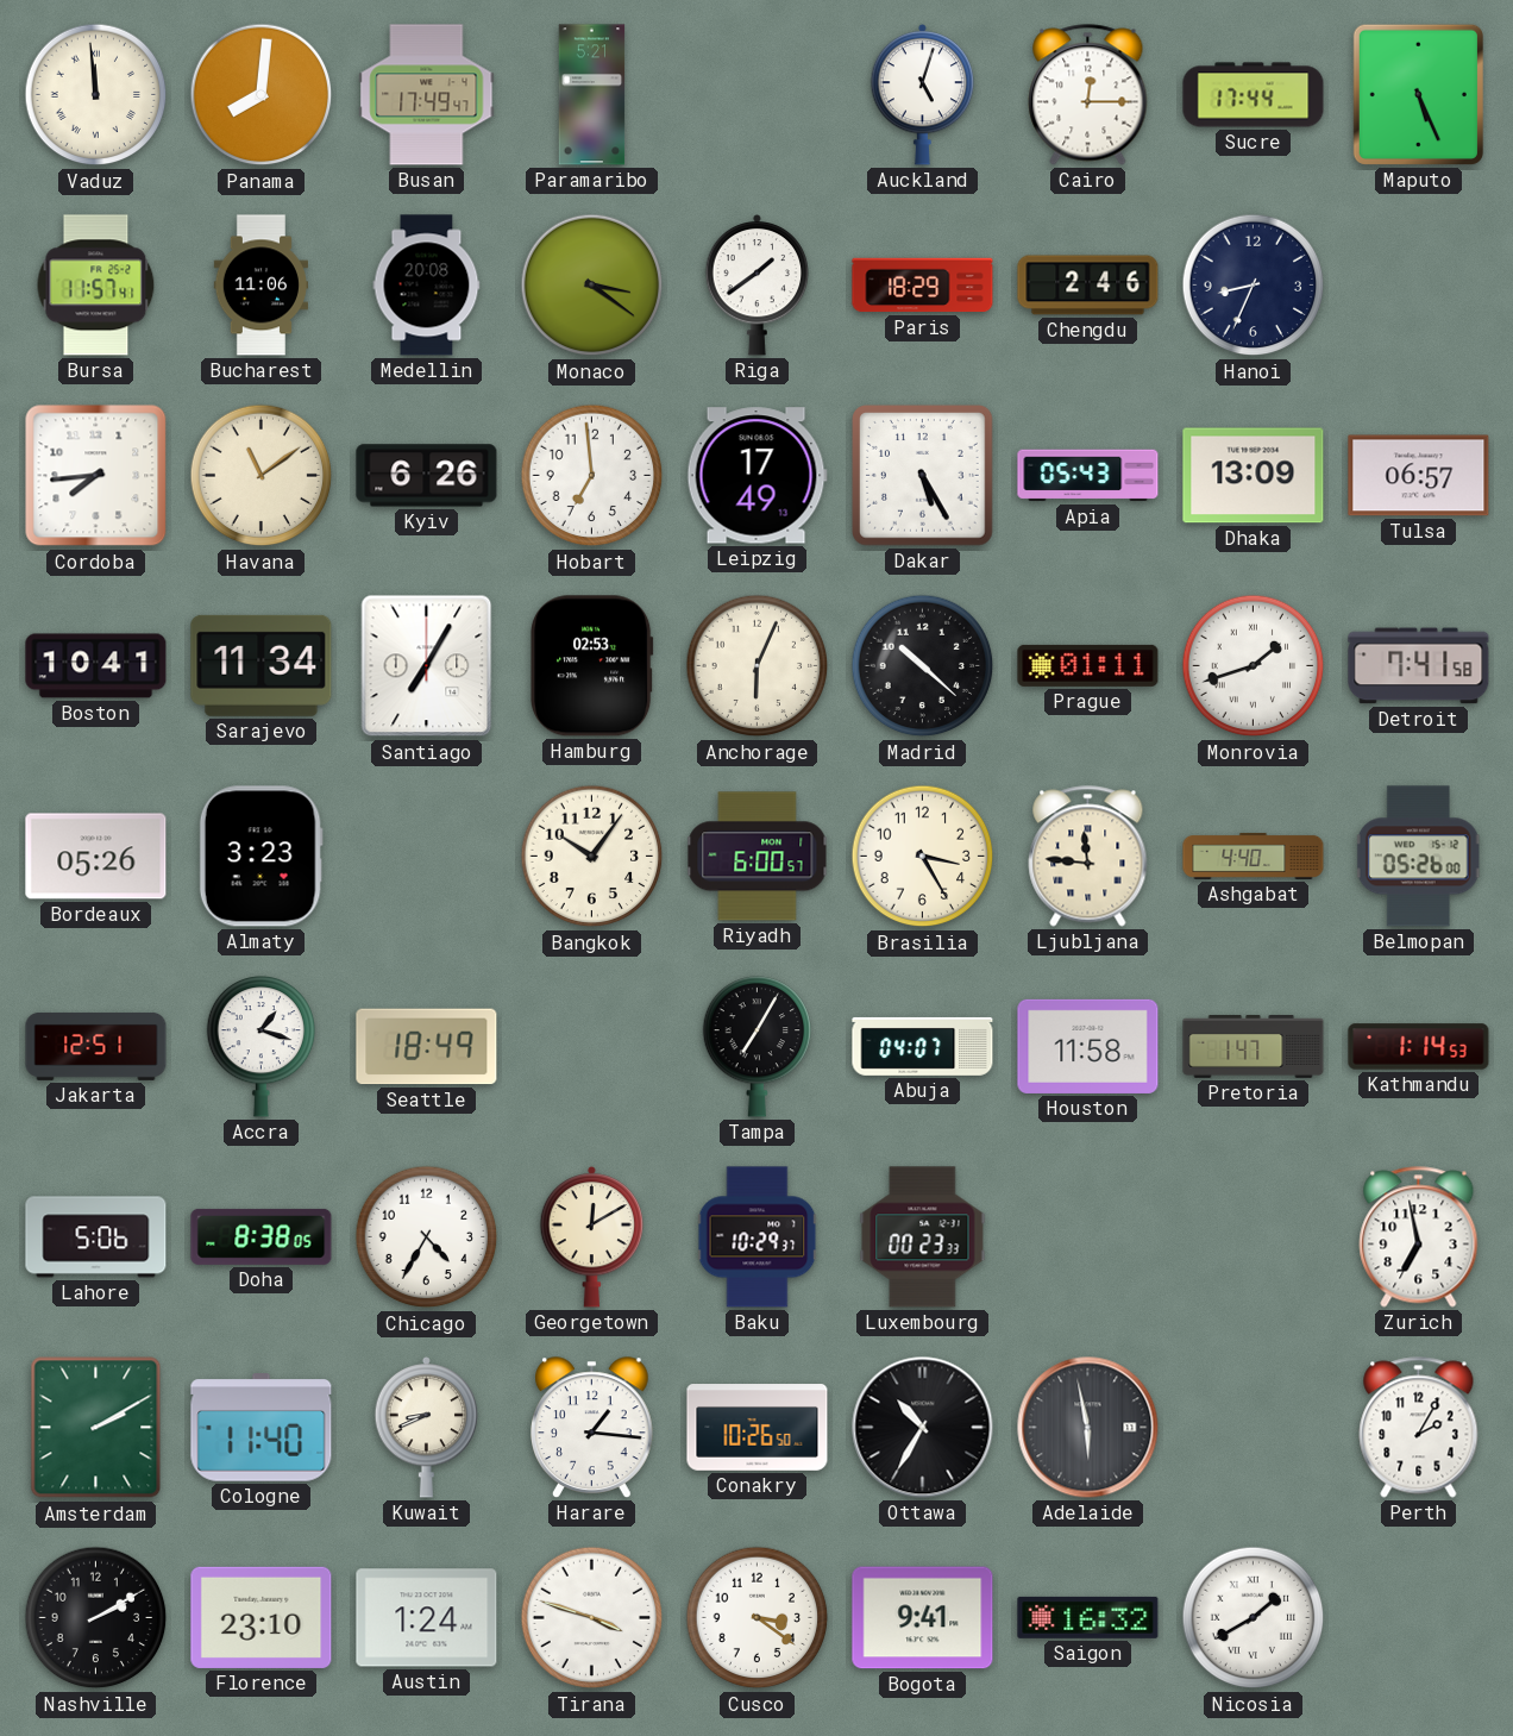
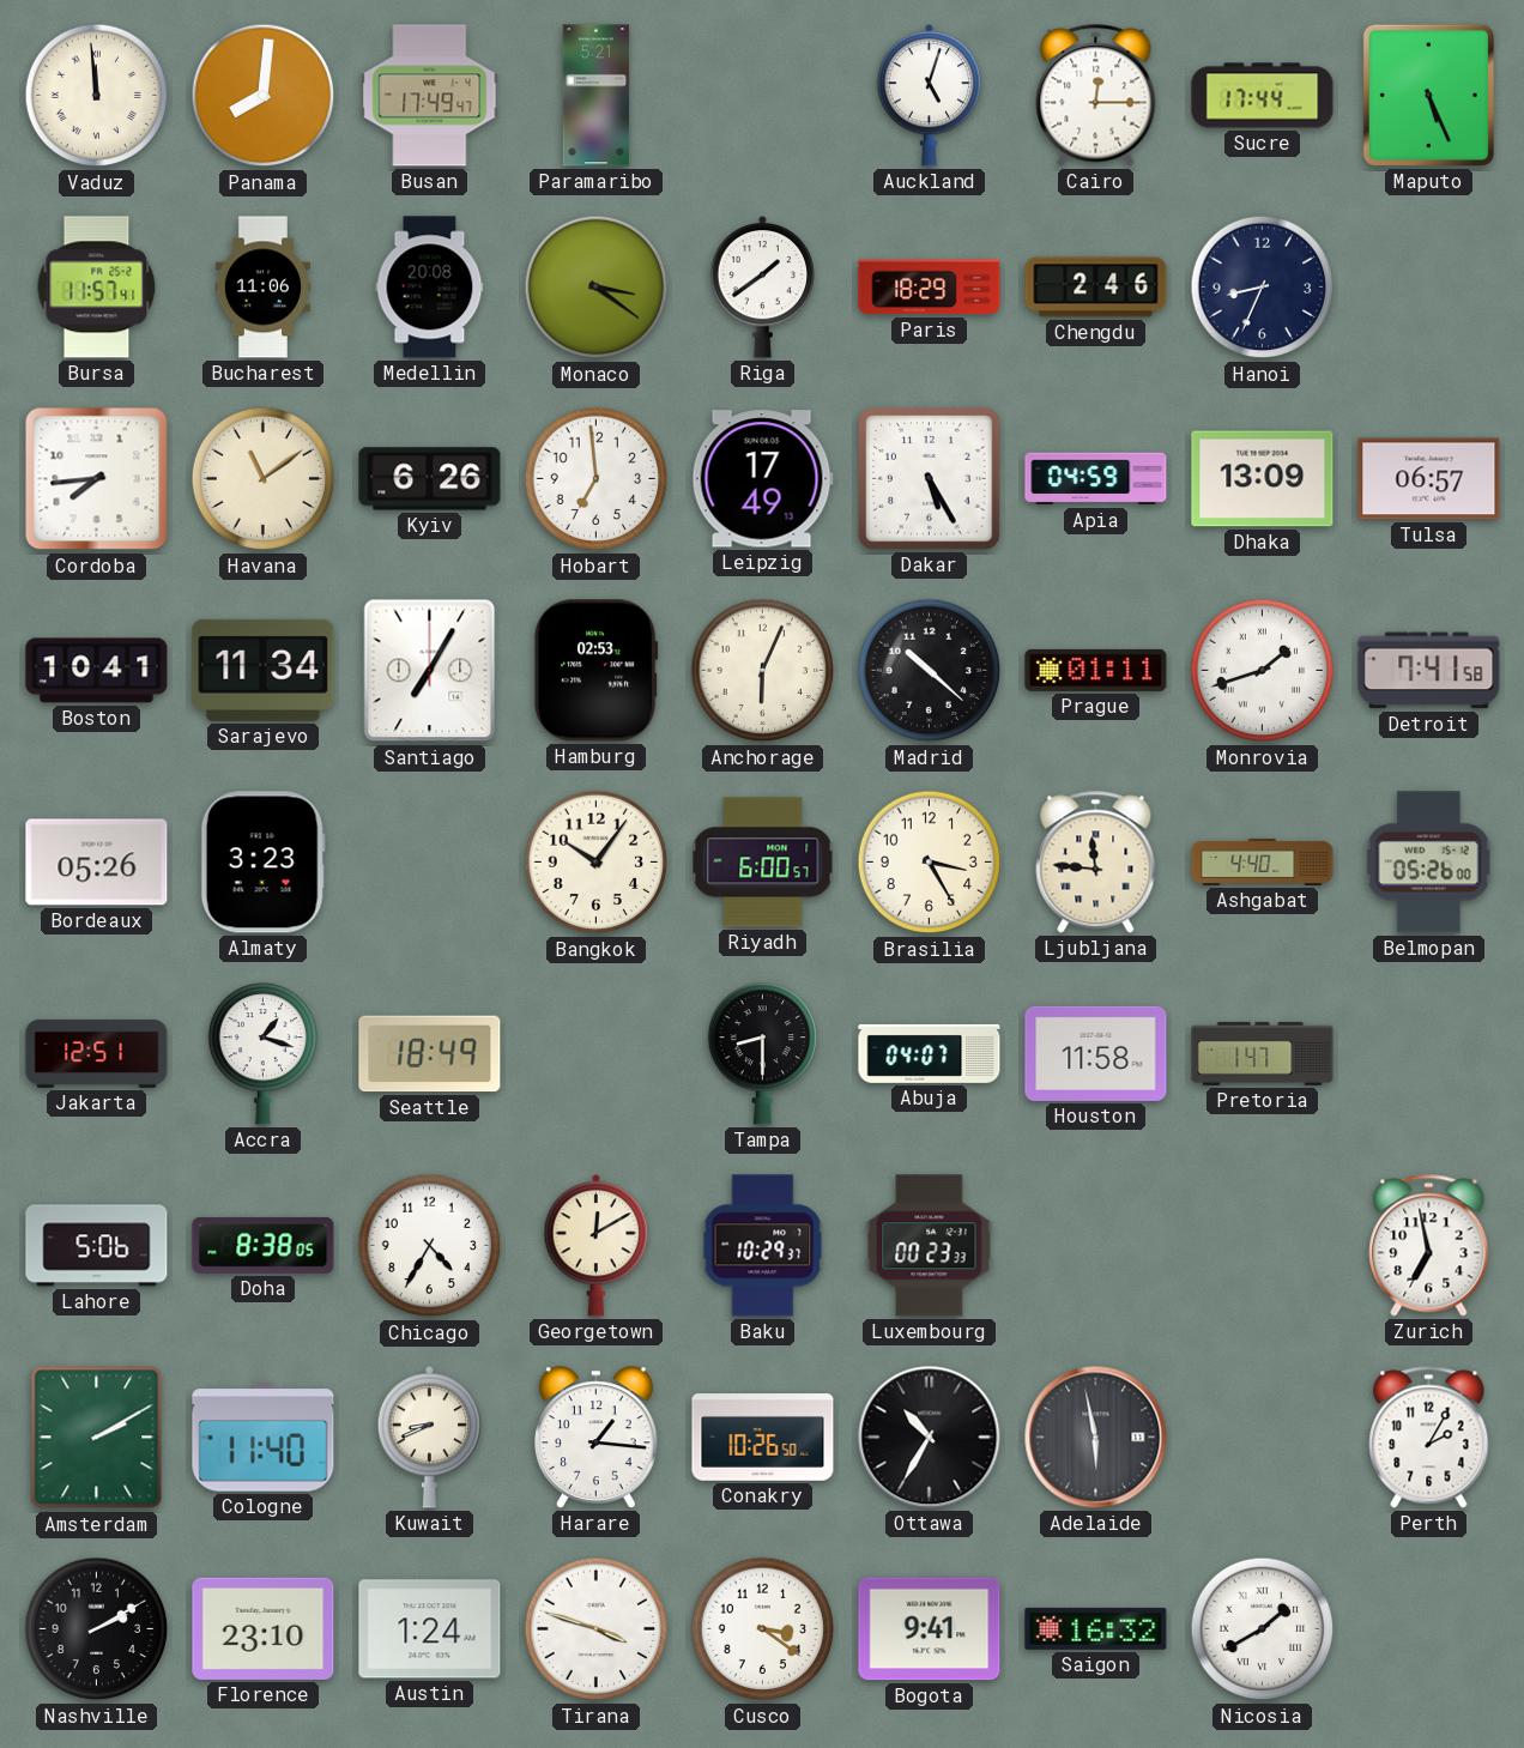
Apia: 05:43 -> 04:59 (1096, 479)
Tampa: 7:05 -> 8:30 (763, 1054)
Kathmandu: 1:14 -> none (1419, 1047)
